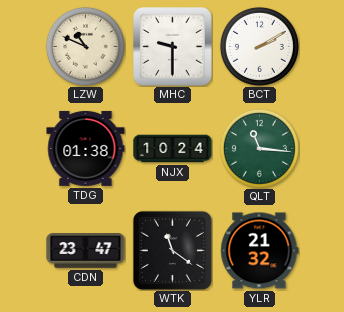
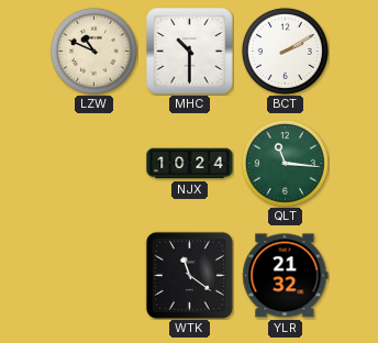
MHC: 9:30 -> 10:30 (190, 52)
TDG: 01:38 -> none (86, 148)
CDN: 23:47 -> none (86, 251)
